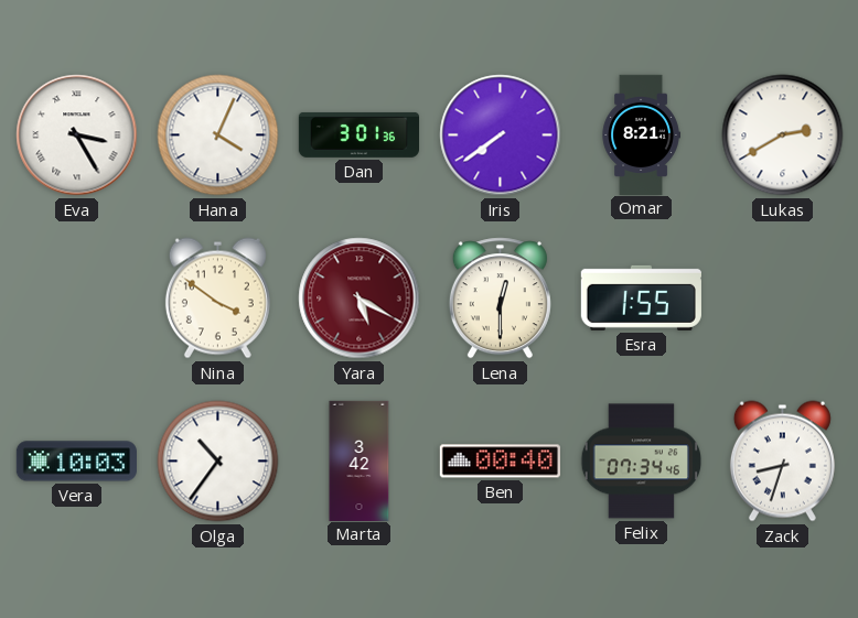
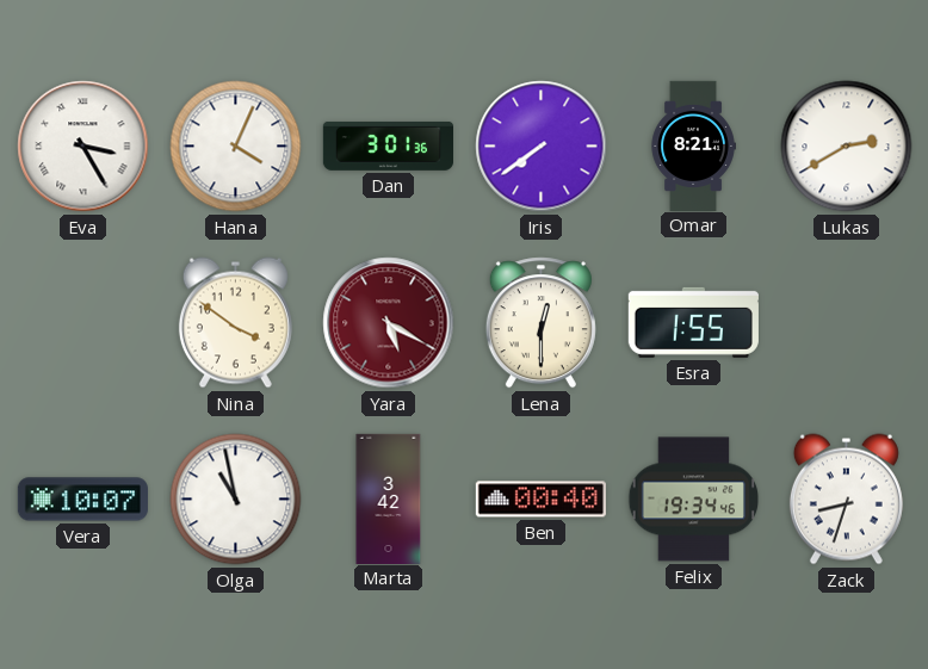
Vera: 10:03 -> 10:07 (82, 500)
Olga: 10:36 -> 10:58 (236, 500)
Felix: 07:34 -> 19:34 (694, 500)
